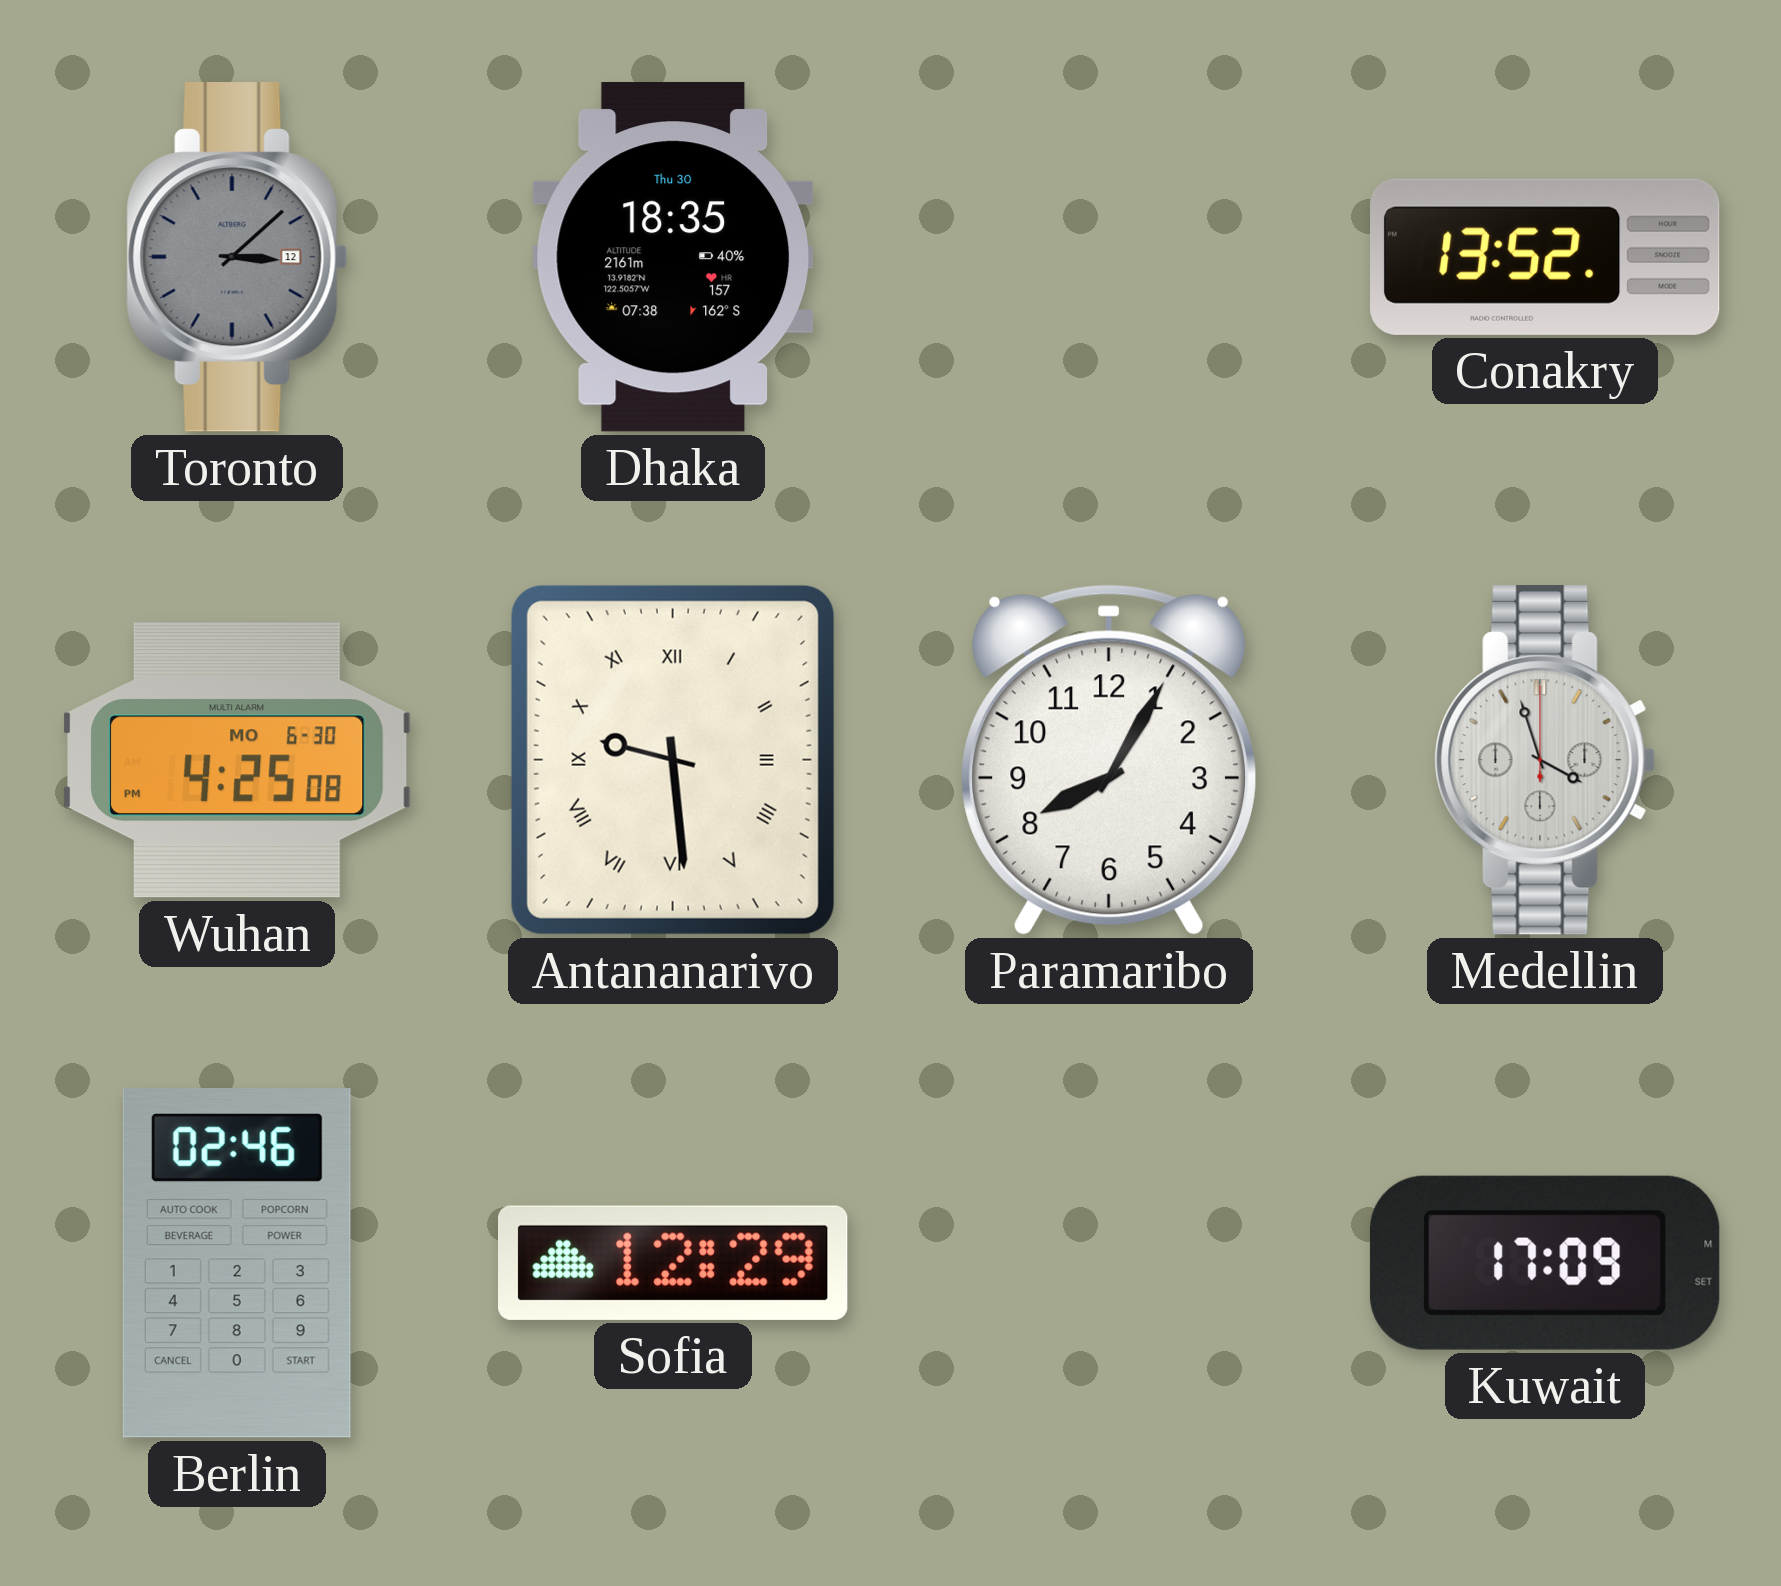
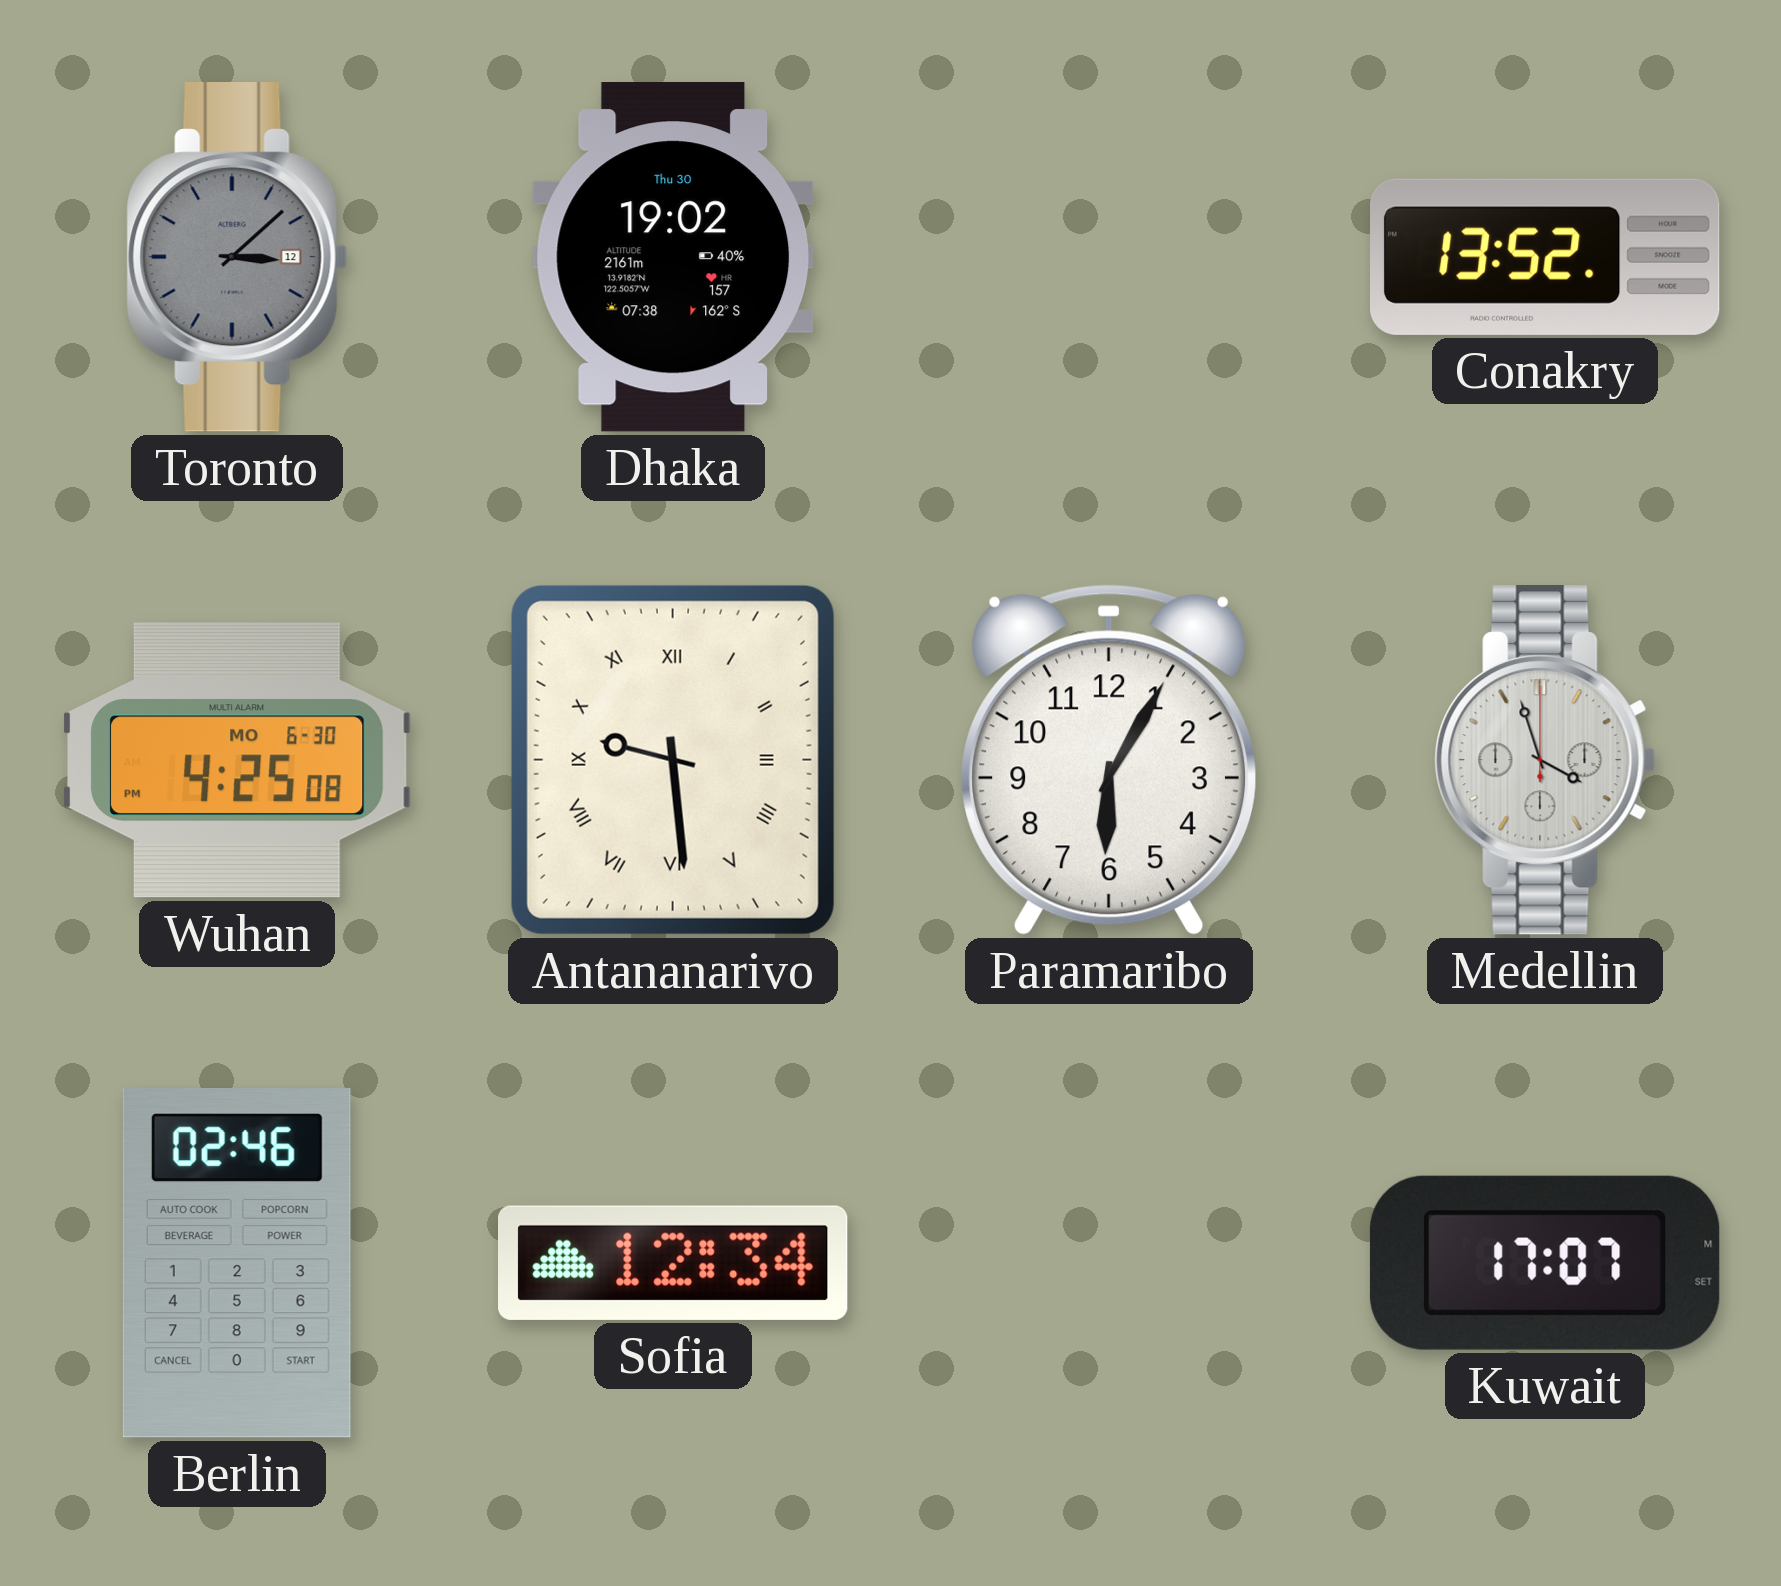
Dhaka: 18:35 -> 19:02 (673, 257)
Paramaribo: 8:05 -> 6:05 (1109, 760)
Sofia: 12:29 -> 12:34 (674, 1263)
Kuwait: 17:09 -> 17:07 (1545, 1263)
